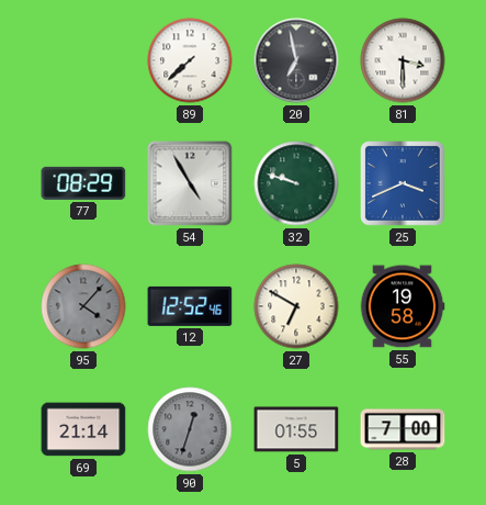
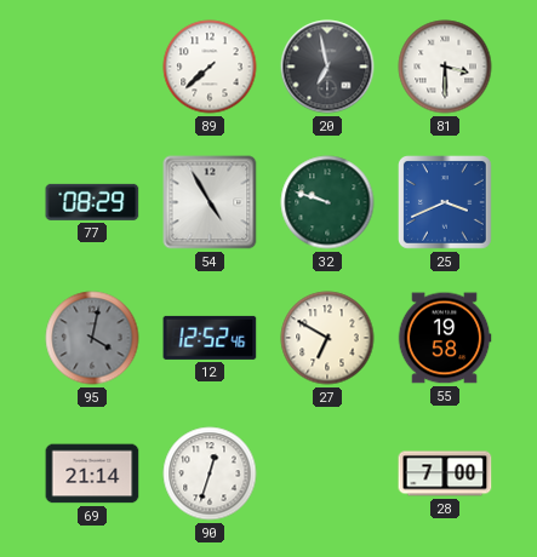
95: 4:07 -> 4:02 (92, 338)
90 dial: grey -> white (210, 473)
5: 01:55 -> none (296, 429)
